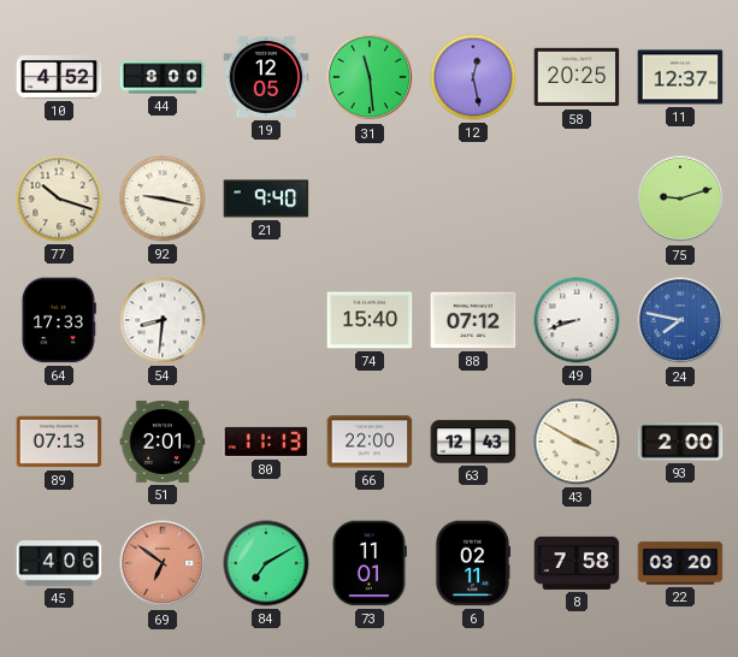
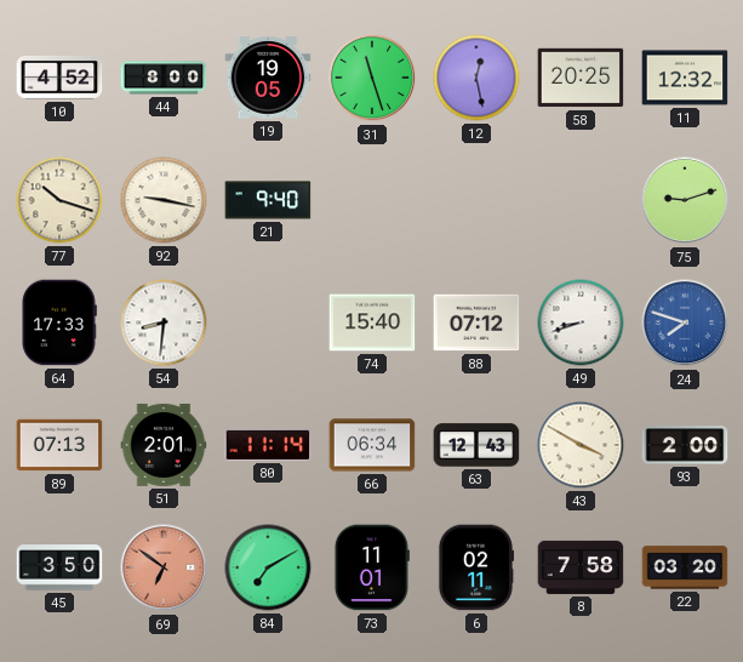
19: 12:05 -> 19:05 (268, 79)
31: 11:29 -> 11:27 (372, 78)
11: 12:37 -> 12:32 (685, 78)
24: 7:47 -> 7:48 (685, 323)
80: 11:13 -> 11:14 (268, 445)
66: 22:00 -> 06:34 (372, 445)
45: 4:06 -> 3:50 (59, 567)
